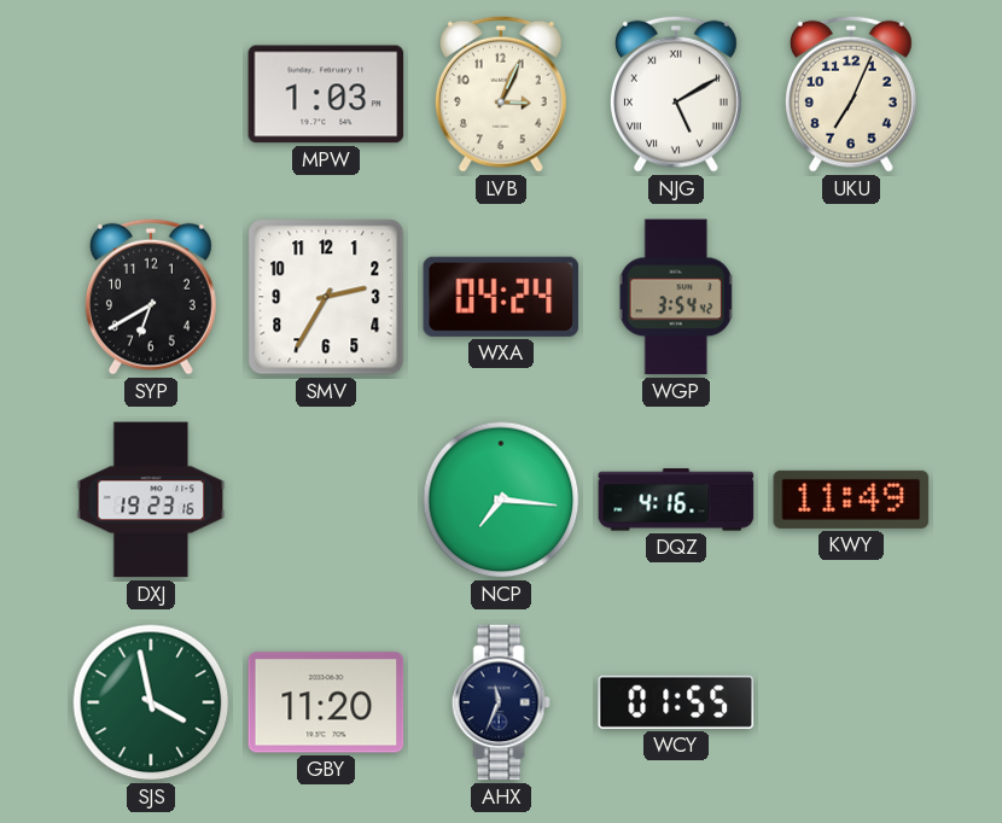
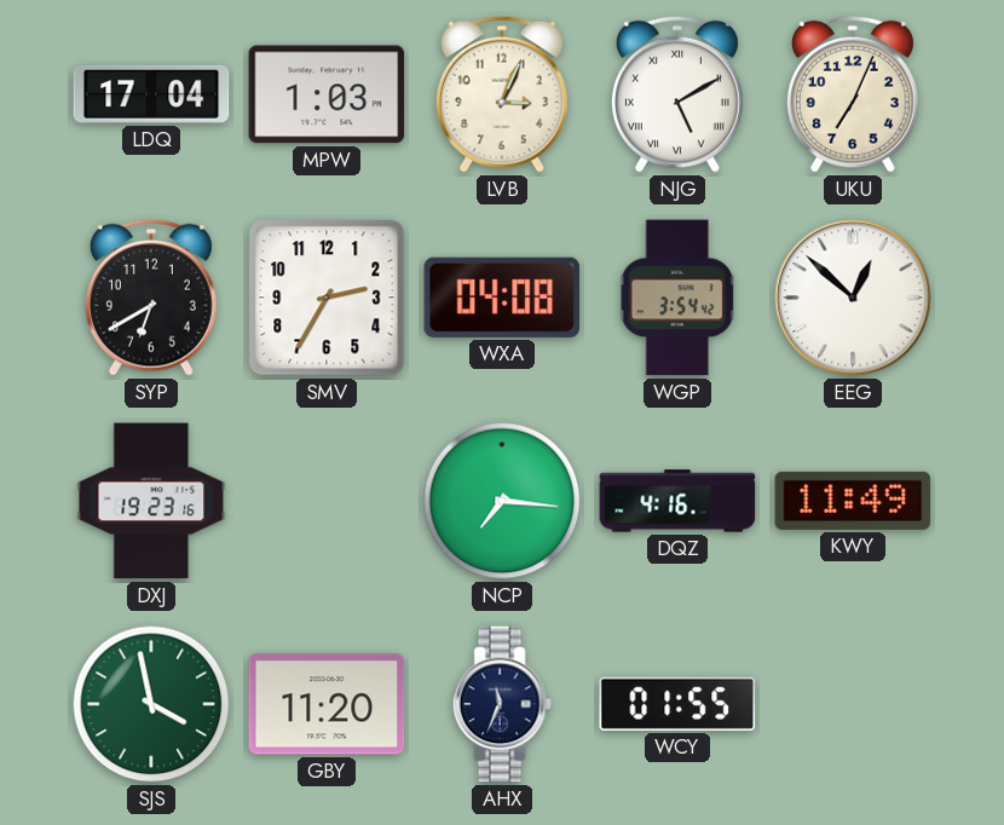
LDQ: none -> 17:04 (151, 94)
WXA: 04:24 -> 04:08 (502, 298)
EEG: none -> 12:52 (853, 298)
